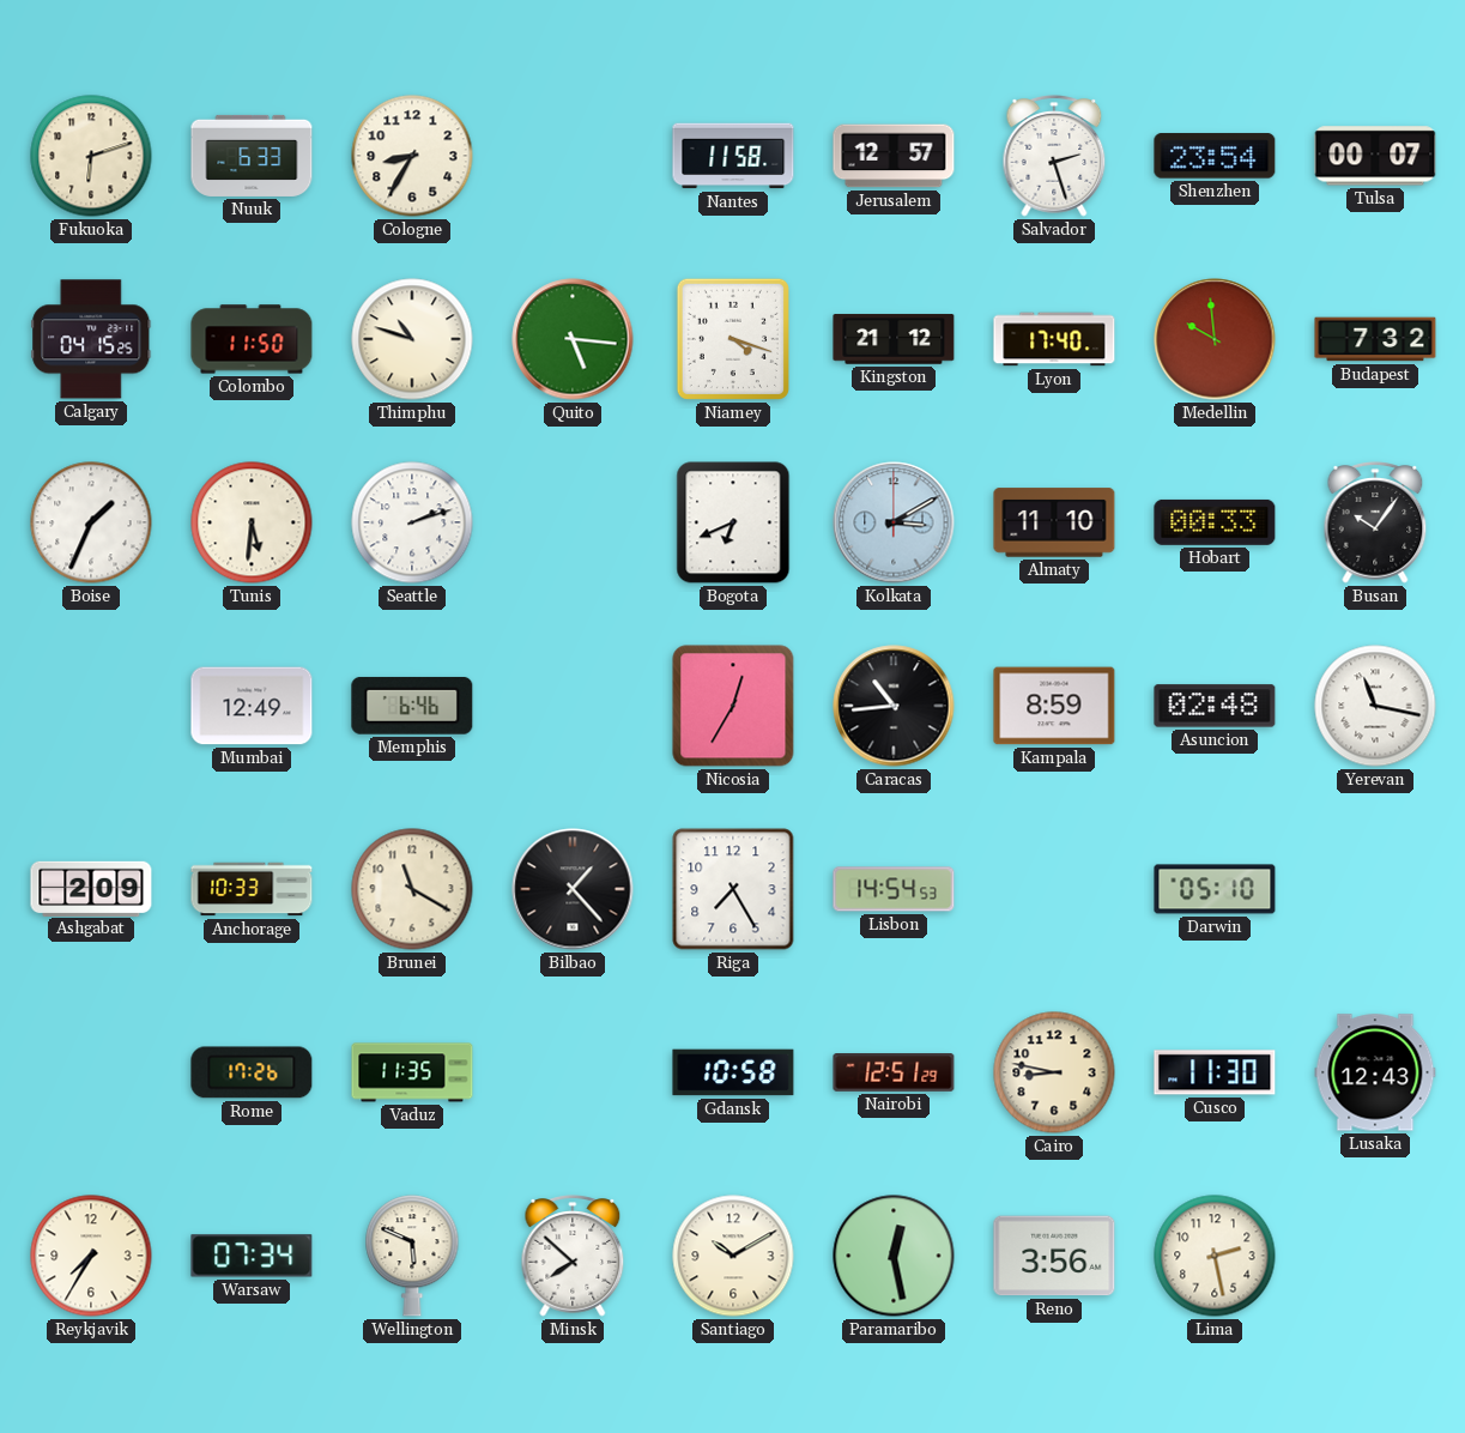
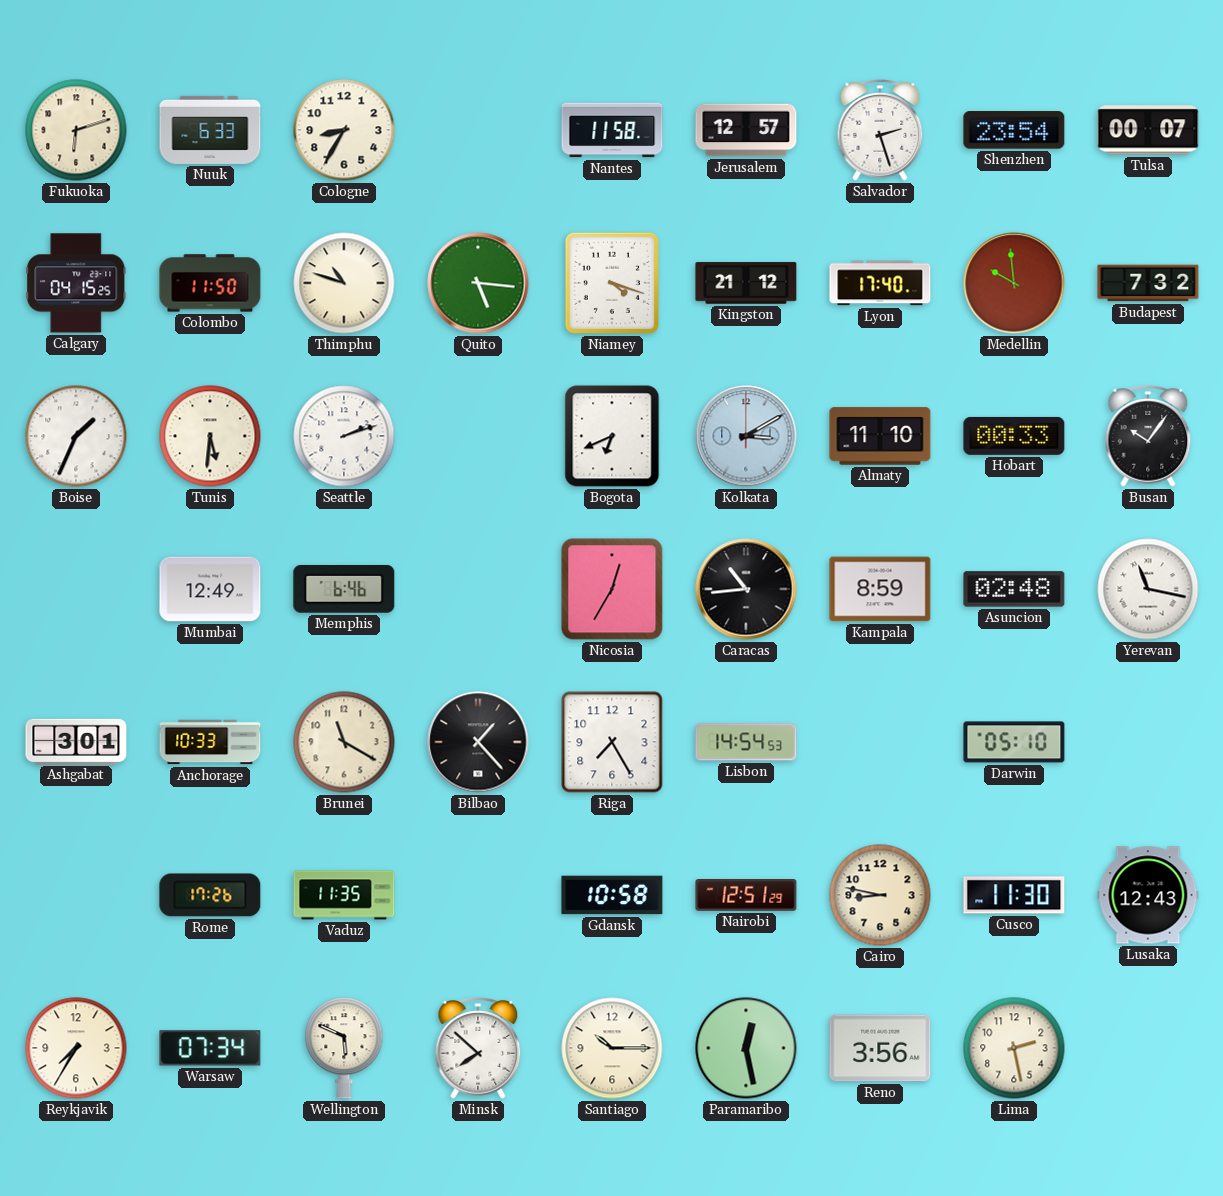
Ashgabat: 2:09 -> 3:01 (76, 741)
Santiago: 10:10 -> 10:15 (612, 1048)
